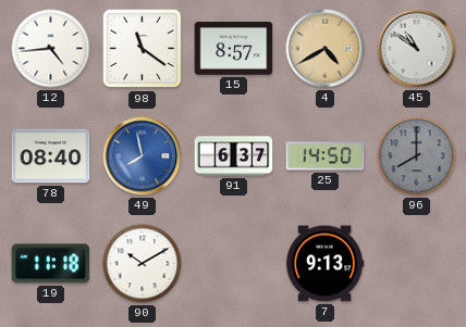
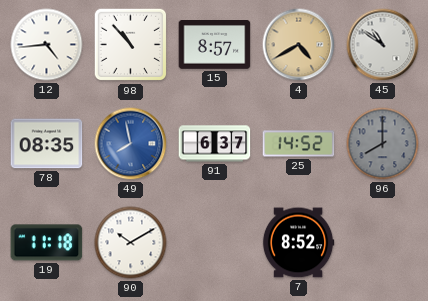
98: 11:21 -> 10:53 (131, 45)
78: 08:40 -> 08:35 (47, 144)
25: 14:50 -> 14:52 (299, 144)
7: 9:13 -> 8:52 (298, 243)
